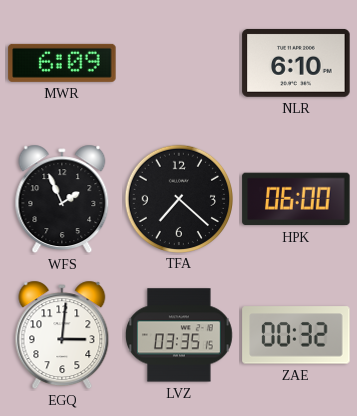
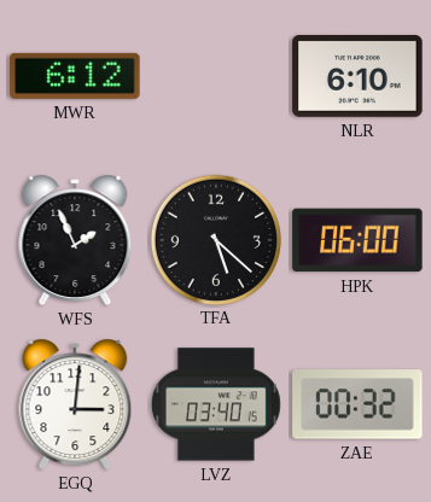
MWR: 6:09 -> 6:12 (75, 76)
TFA: 7:22 -> 5:22 (215, 239)
LVZ: 03:35 -> 03:40 (216, 404)
